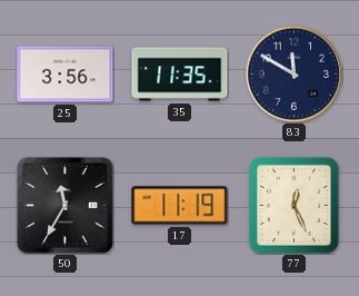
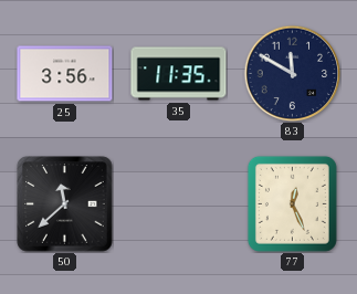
50: 11:35 -> 11:38 (65, 204)
17: 11:19 -> none (180, 206)
